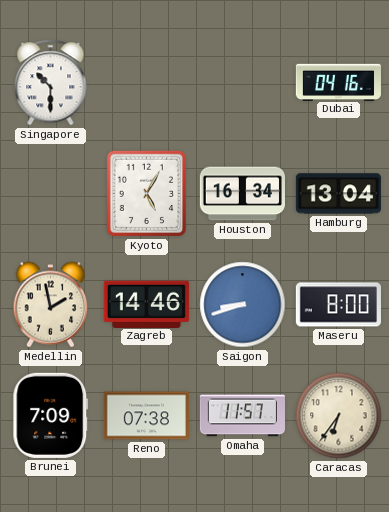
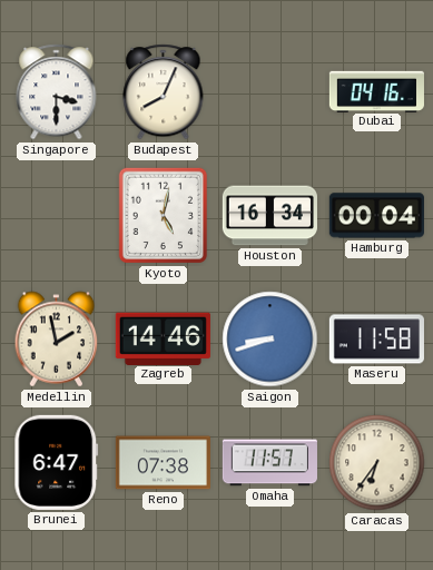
Singapore: 10:30 -> 3:30 (57, 92)
Budapest: none -> 8:04 (164, 92)
Kyoto: 5:05 -> 5:02 (163, 216)
Hamburg: 13:04 -> 00:04 (376, 216)
Maseru: 8:00 -> 11:58 (376, 340)
Brunei: 7:09 -> 6:47 (57, 462)
